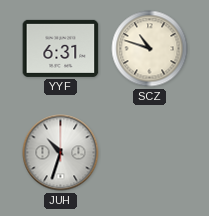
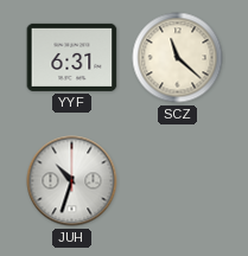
SCZ: 10:48 -> 11:22 (178, 58)
